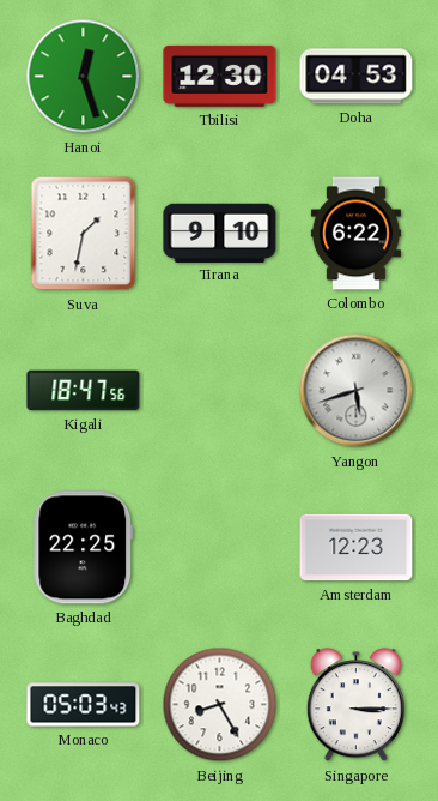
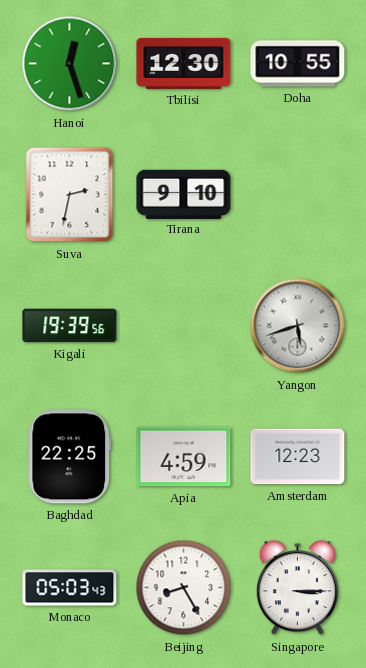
Doha: 04:53 -> 10:55 (298, 64)
Suva: 1:32 -> 2:32 (70, 195)
Colombo: 6:22 -> none (355, 234)
Kigali: 18:47 -> 19:39 (70, 326)
Apia: none -> 4:59 (184, 457)
